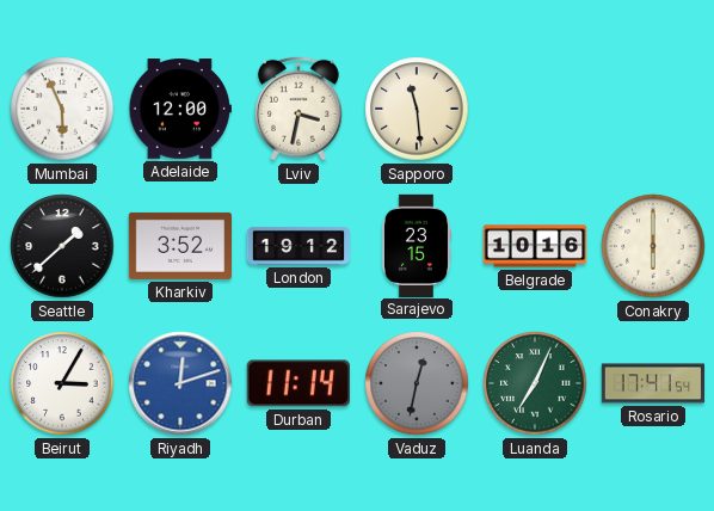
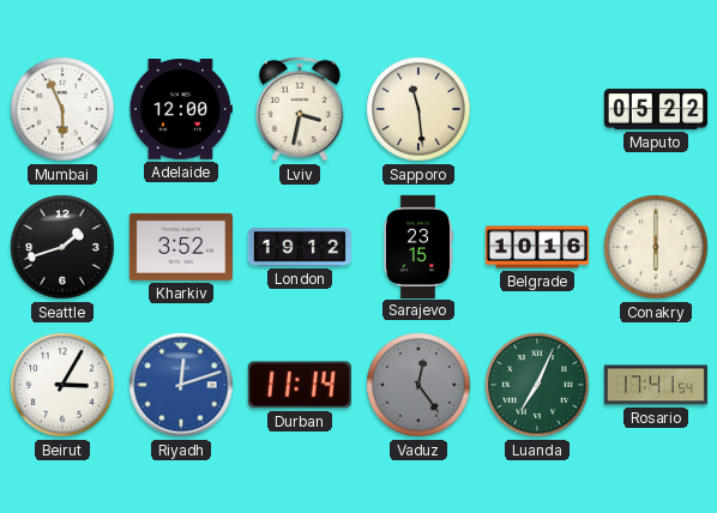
Maputo: none -> 05:22 (656, 109)
Seattle: 1:38 -> 1:42 (62, 247)
Vaduz: 12:32 -> 12:24 (418, 385)
